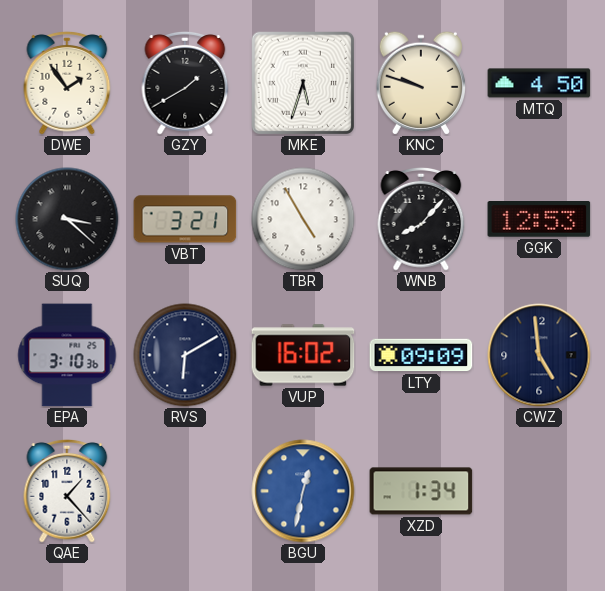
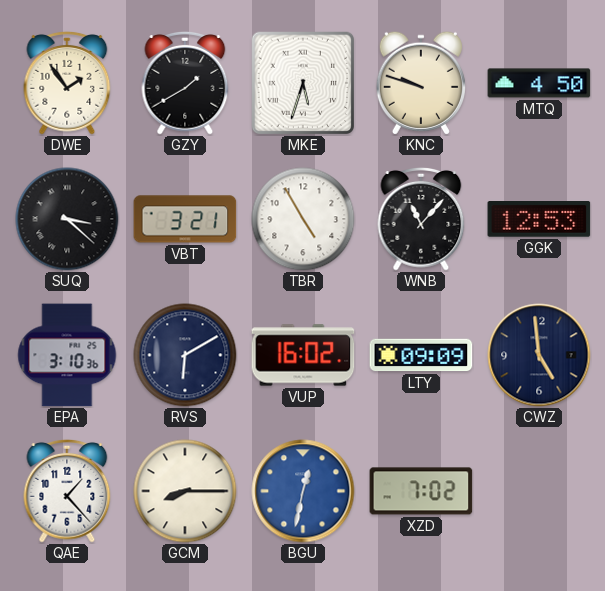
WNB: 8:07 -> 11:07 (421, 219)
GCM: none -> 8:15 (185, 491)
XZD: 1:34 -> 7:02 (421, 491)
